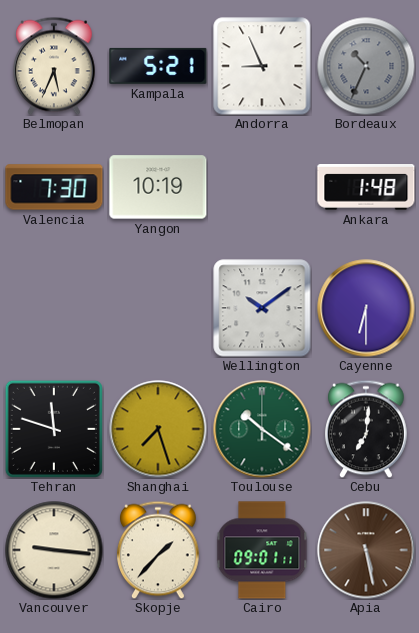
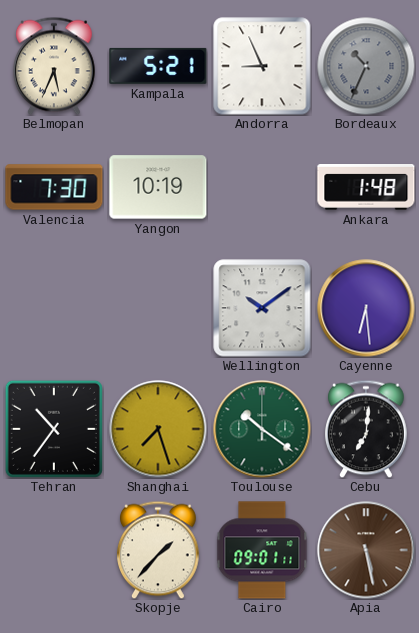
Cayenne: 6:30 -> 6:29 (366, 308)
Tehran: 11:48 -> 10:36 (54, 429)
Vancouver: 9:16 -> none (54, 550)
